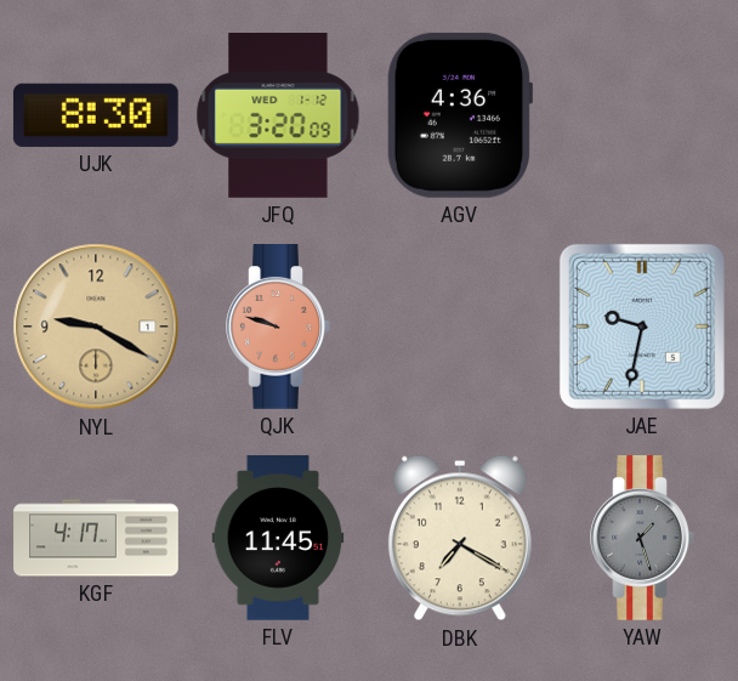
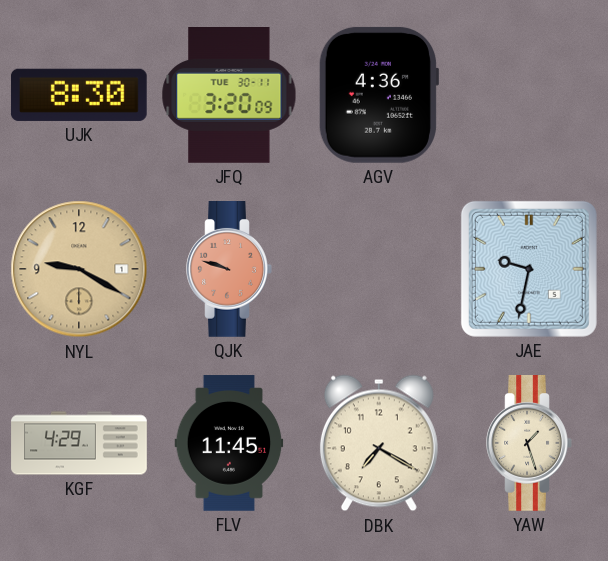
JFQ date: WED 1-12 -> TUE 30-11 (229, 96)
KGF: 4:17 -> 4:29 (79, 443)
YAW dial: grey -> cream (529, 444)
